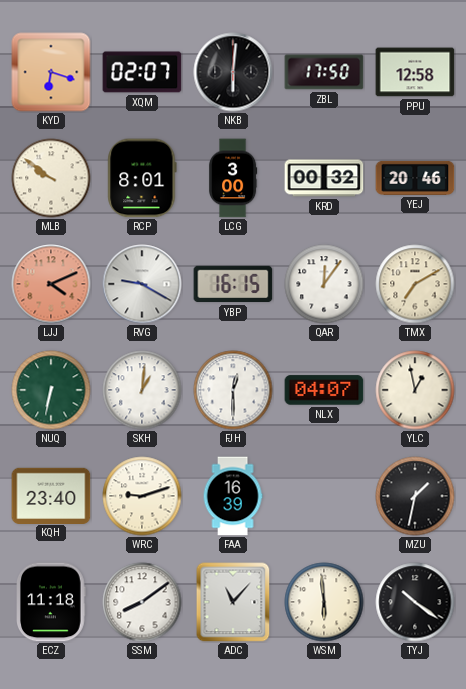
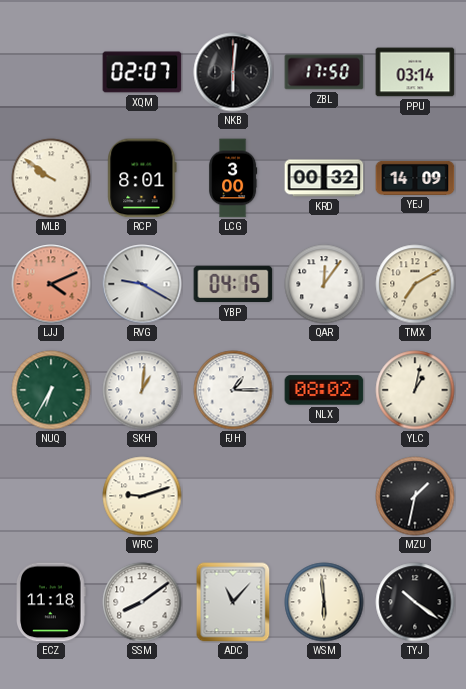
KYD: 6:18 -> none (51, 72)
PPU: 12:58 -> 03:14 (415, 72)
YEJ: 20:46 -> 14:09 (415, 178)
YBP: 16:15 -> 04:15 (233, 284)
NUQ: 6:32 -> 6:35 (51, 390)
FJH: 12:30 -> 1:15 (233, 390)
NLX: 04:07 -> 08:02 (324, 390)
YLC: 12:58 -> 1:02 (415, 390)
KQH: 23:40 -> none (51, 495)
FAA: 16:39 -> none (233, 496)
